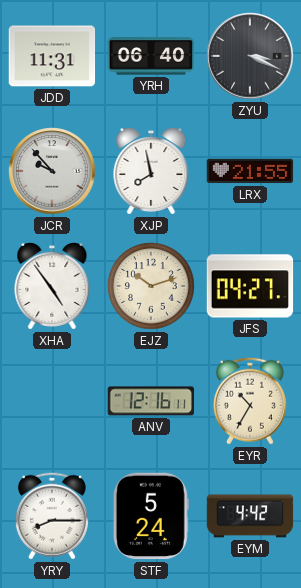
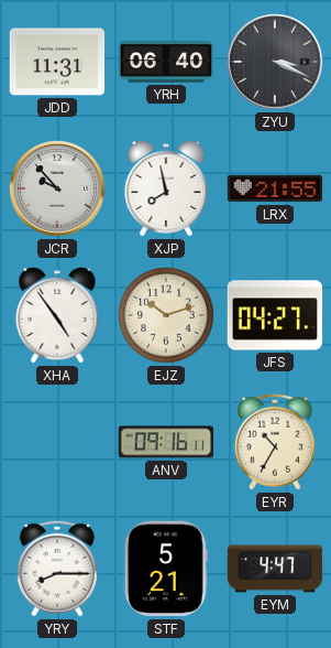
ANV: 12:16 -> 09:16 (166, 442)
STF: 5:24 -> 5:21 (166, 569)
EYM: 4:42 -> 4:47 (275, 569)
